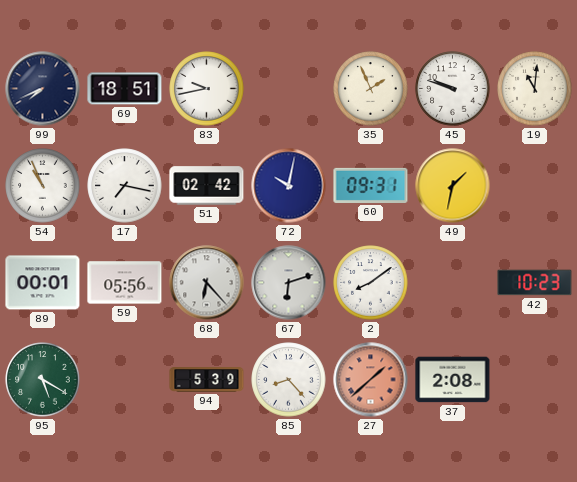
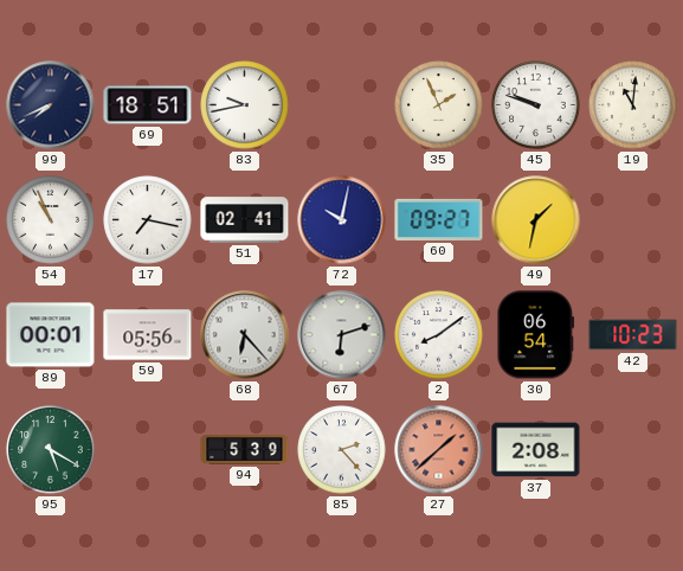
51: 02:42 -> 02:41 (245, 220)
60: 09:31 -> 09:27 (439, 219)
30: none -> 06:54 (536, 335)
85: 8:23 -> 2:23 (342, 450)
